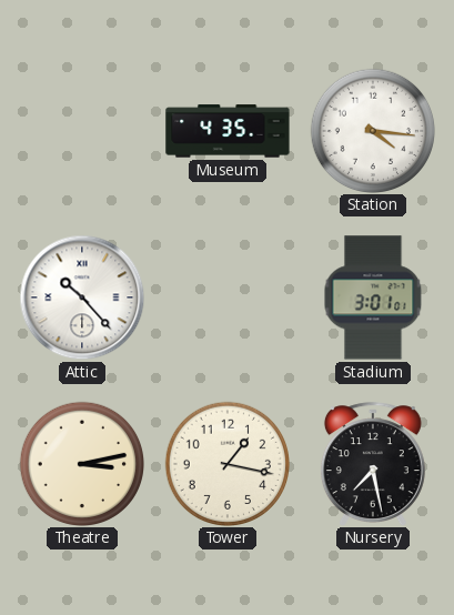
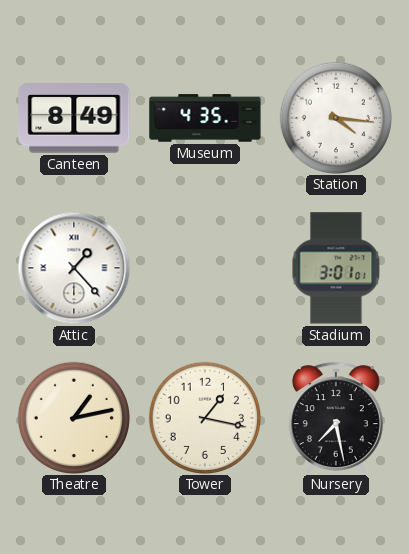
Canteen: none -> 8:49 (74, 118)
Attic: 10:23 -> 1:23 (74, 268)
Theatre: 3:13 -> 1:13 (73, 417)
